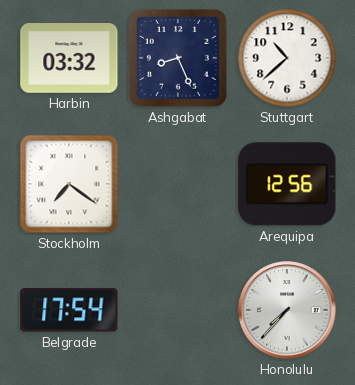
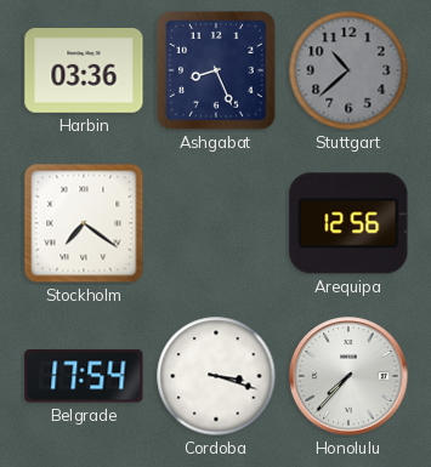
Harbin: 03:32 -> 03:36 (84, 72)
Stuttgart dial: white -> grey (348, 70)
Cordoba: none -> 3:18 (216, 376)
